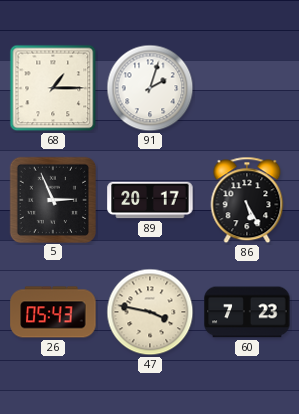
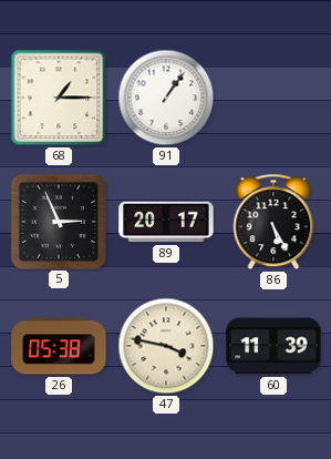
91: 2:03 -> 1:06 (166, 98)
26: 05:43 -> 05:38 (59, 346)
60: 7:23 -> 11:39 (273, 346)
